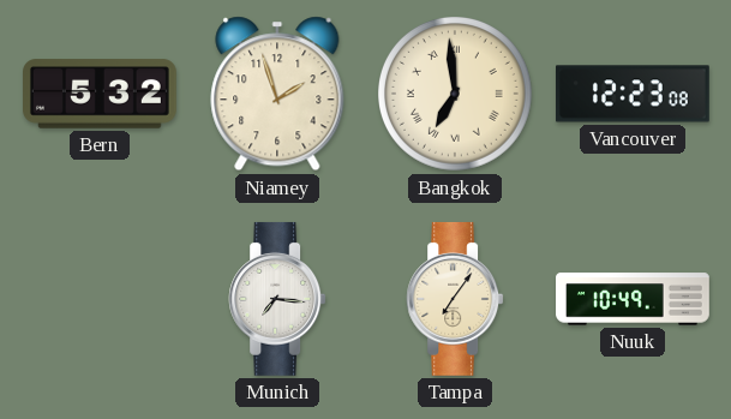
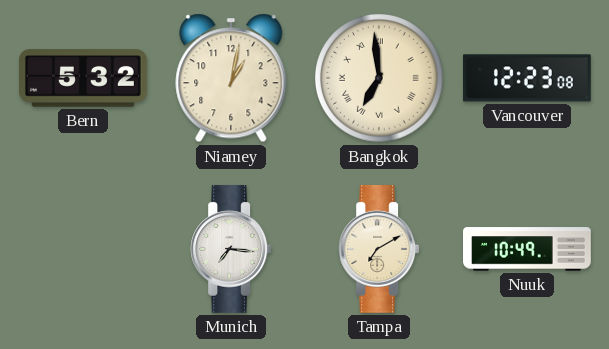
Niamey: 1:57 -> 1:02 (231, 78)
Tampa: 7:06 -> 7:10 (379, 249)
